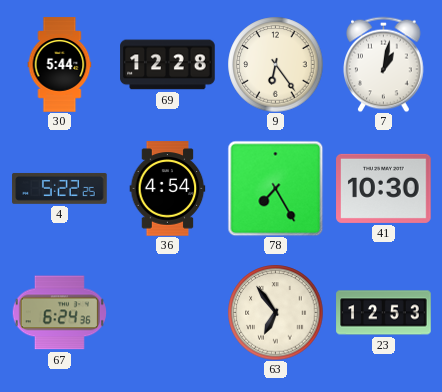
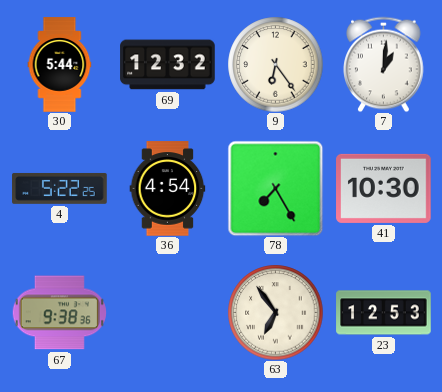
69: 12:28 -> 12:32 (168, 65)
7: 1:02 -> 1:01 (384, 64)
67: 6:24 -> 9:38 (59, 313)
